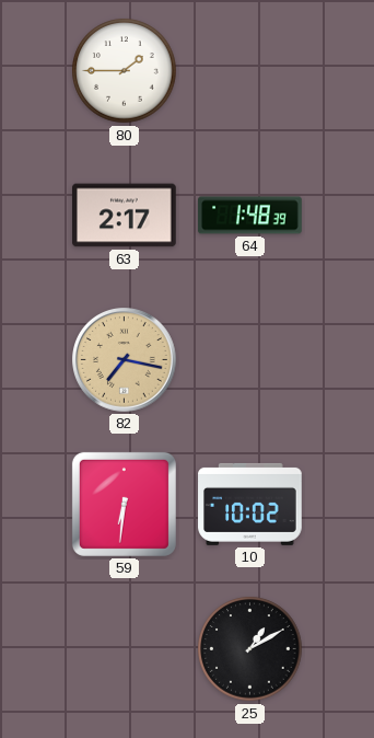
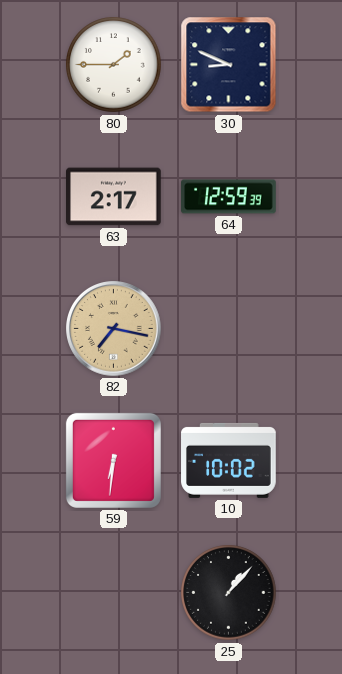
30: none -> 8:49 (229, 65)
64: 1:48 -> 12:59 (229, 197)
25: 1:10 -> 1:07 (229, 593)
